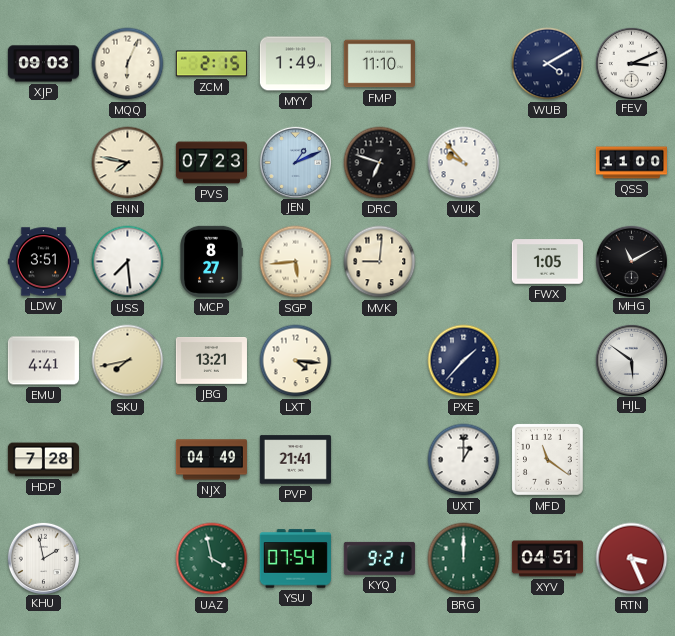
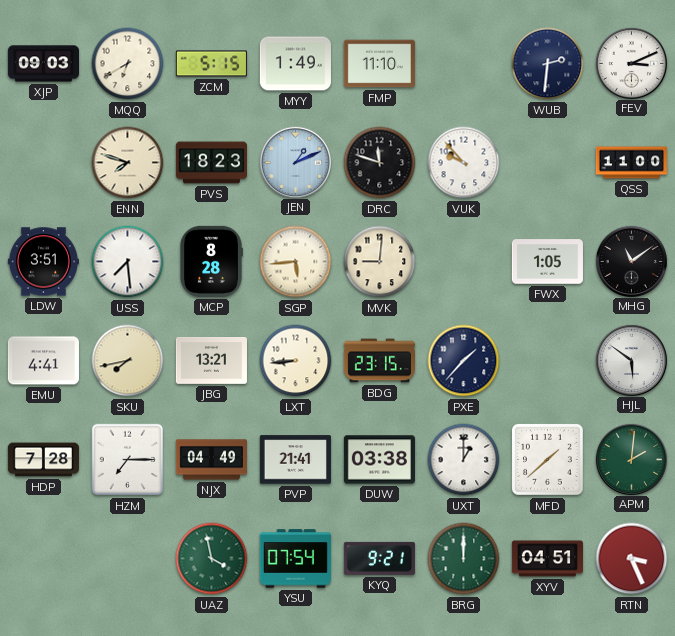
MQQ: 6:04 -> 6:40 (128, 64)
ZCM: 2:15 -> 5:15 (211, 64)
WUB: 4:10 -> 2:31 (548, 64)
ENN: 7:47 -> 7:48 (128, 163)
PVS: 07:23 -> 18:23 (211, 163)
DRC: 6:48 -> 11:48 (380, 163)
MCP: 8:27 -> 8:28 (211, 261)
MHG: 11:10 -> 11:09 (631, 261)
LXT: 4:16 -> 8:44 (296, 361)
BDG: none -> 23:15 (379, 361)
HZM: none -> 7:15 (128, 460)
DUW: none -> 03:38 (379, 460)
MFD: 11:21 -> 1:38 (547, 459)
APM: none -> 2:01 (631, 459)
KHU: 1:58 -> none (43, 558)
